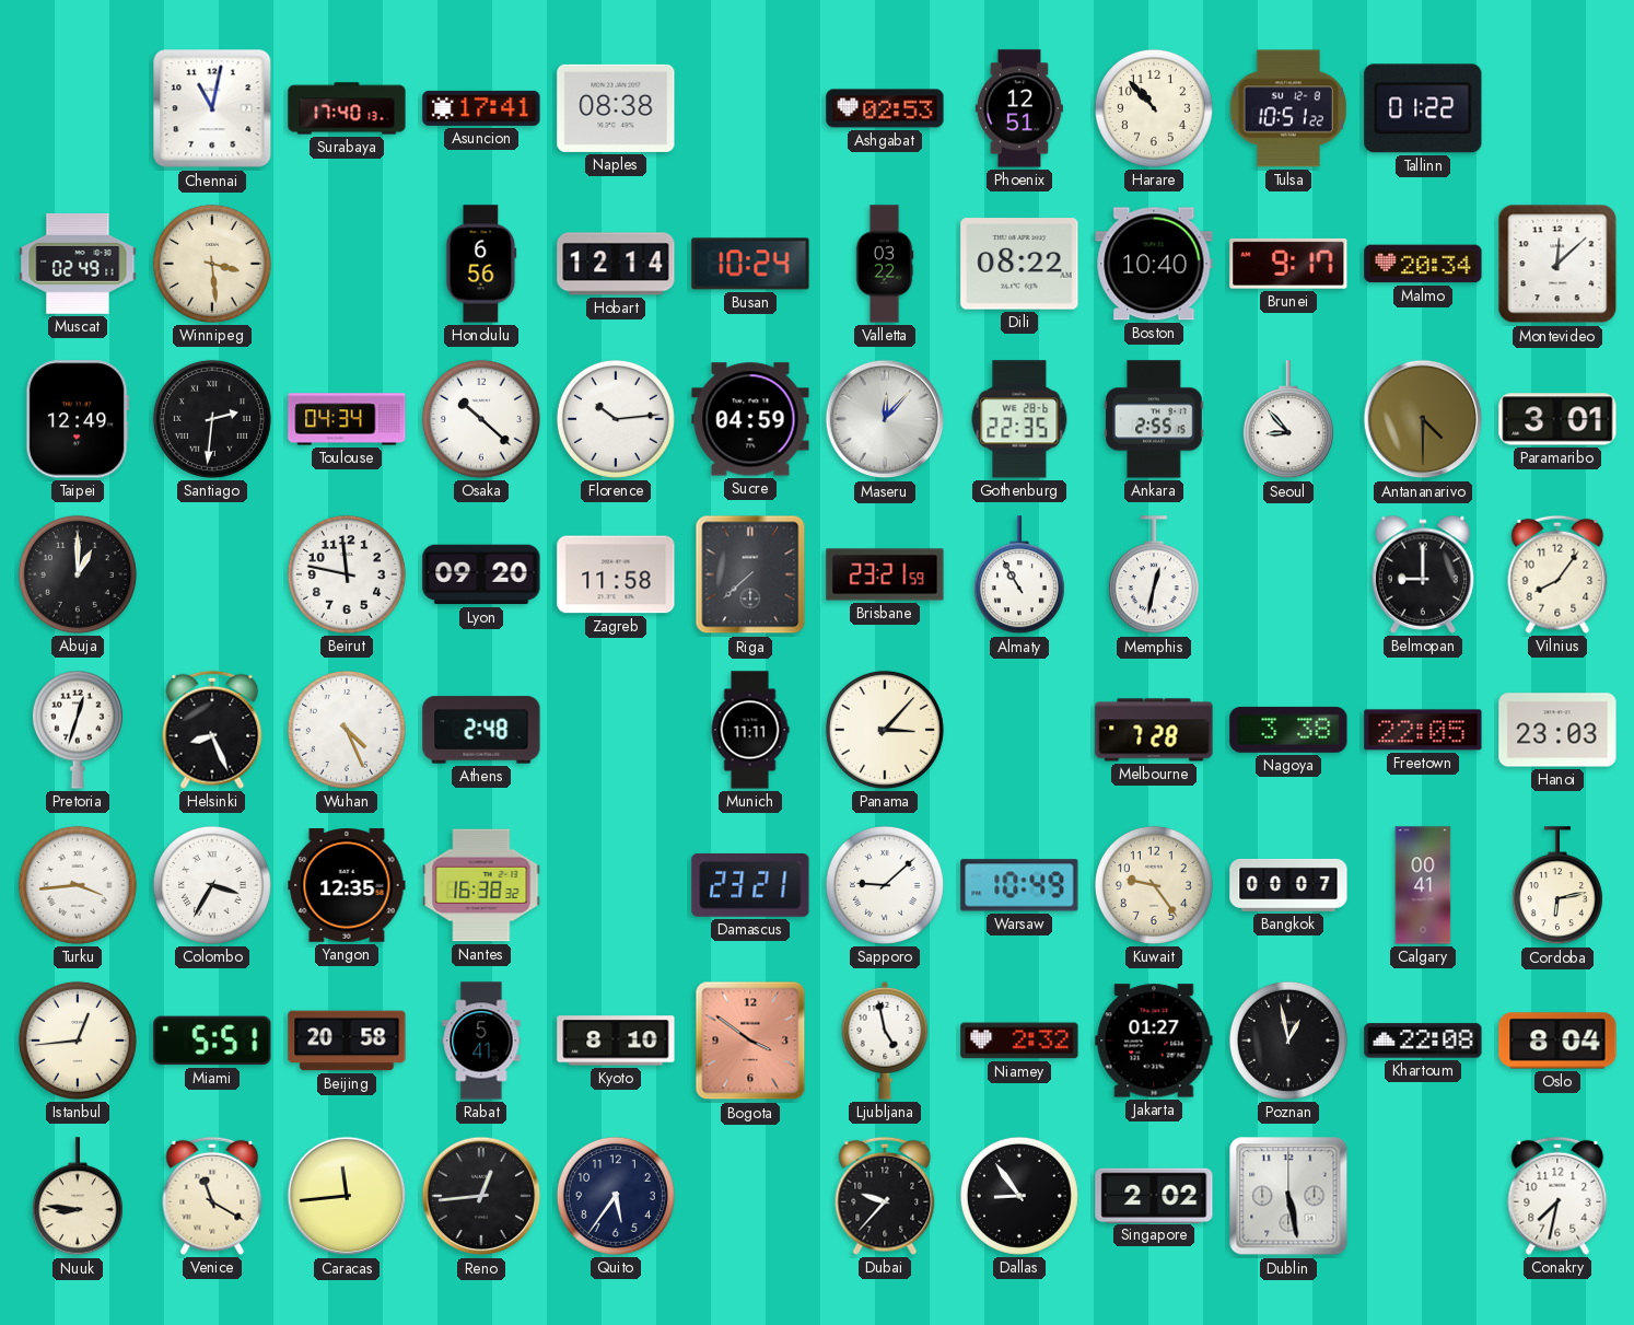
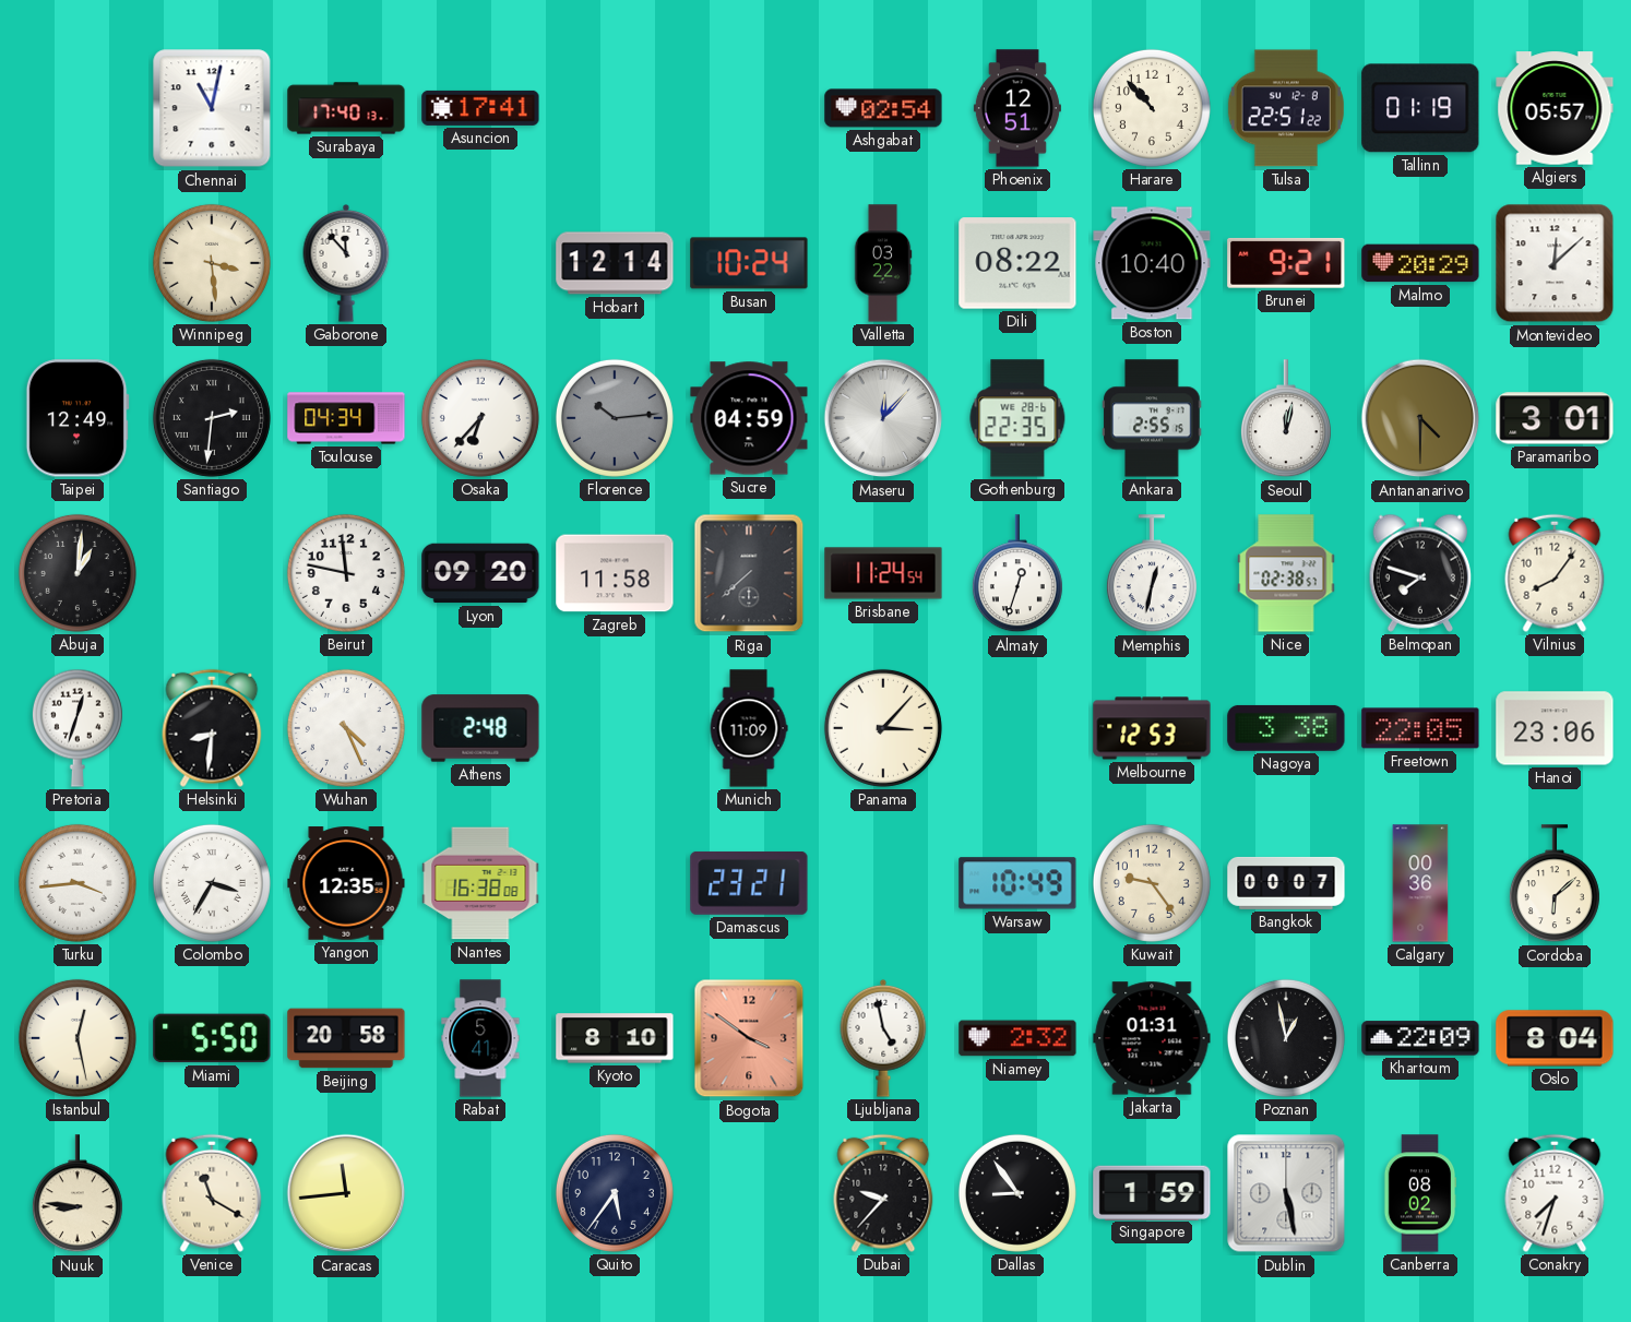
Naples: 08:38 -> none (616, 108)
Ashgabat: 02:53 -> 02:54 (883, 108)
Tulsa: 10:51 -> 22:51 (1286, 108)
Tallinn: 01:22 -> 01:19 (1420, 108)
Algiers: none -> 05:57 (1555, 108)
Muscat: 02:49 -> none (78, 264)
Gaborone: none -> 11:53 (346, 263)
Honolulu: 6:56 -> none (481, 264)
Brunei: 9:17 -> 9:21 (1286, 263)
Malmo: 20:34 -> 20:29 (1420, 263)
Osaka: 10:22 -> 6:37 (480, 418)
Florence dial: white -> grey (615, 418)
Seoul: 8:53 -> 12:02 (1286, 419)
Abuja: 1:00 -> 1:01 (78, 573)
Brisbane: 23:21 -> 11:24 (883, 573)
Almaty: 10:55 -> 12:33 (1017, 574)
Nice: none -> 02:38 (1286, 573)
Belmopan: 9:00 -> 7:48 (1420, 573)
Helsinki: 8:26 -> 8:31 (212, 728)
Munich: 11:11 -> 11:09 (749, 728)
Melbourne: 7:28 -> 12:53 (1152, 728)
Hanoi: 23:03 -> 23:06 (1555, 728)
Nantes: 16:38:32 -> 16:38:08 (480, 883)
Sapporo: 9:08 -> none (885, 885)
Calgary: 00:41 -> 00:36 (1420, 883)
Cordoba: 6:13 -> 6:08 (1555, 884)
Istanbul: 12:44 -> 12:28 (78, 1038)
Miami: 5:51 -> 5:50 (212, 1038)
Jakarta: 01:27 -> 01:31 (1152, 1038)
Khartoum: 22:08 -> 22:09 (1420, 1038)
Reno: 12:44 -> none (481, 1196)
Singapore: 2:02 -> 1:59 (1152, 1192)
Canberra: none -> 08:02 (1420, 1193)
Conakry: 7:32 -> 7:33 (1555, 1193)
